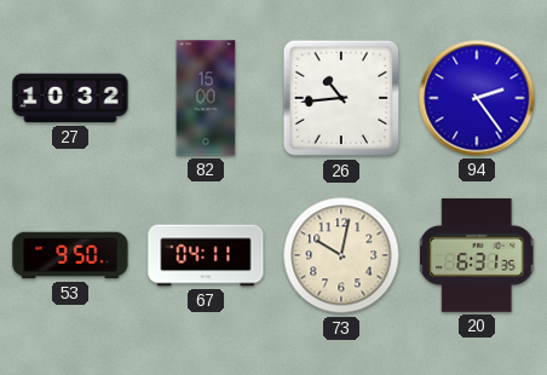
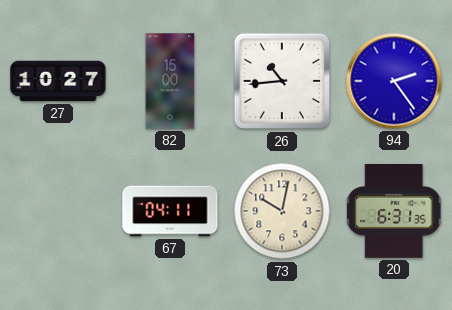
27: 10:32 -> 10:27 (58, 81)
53: 9:50 -> none (70, 255)
